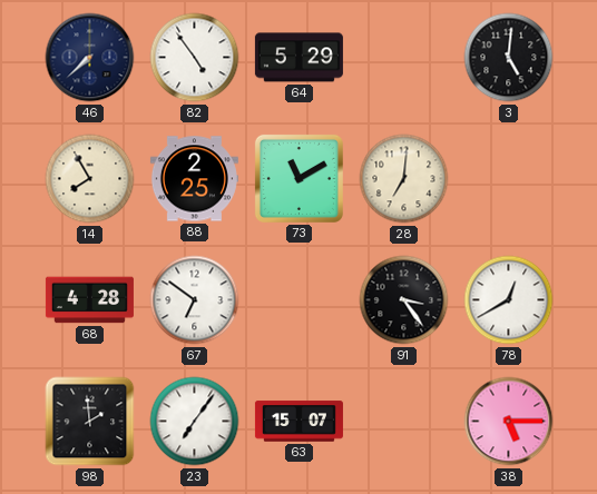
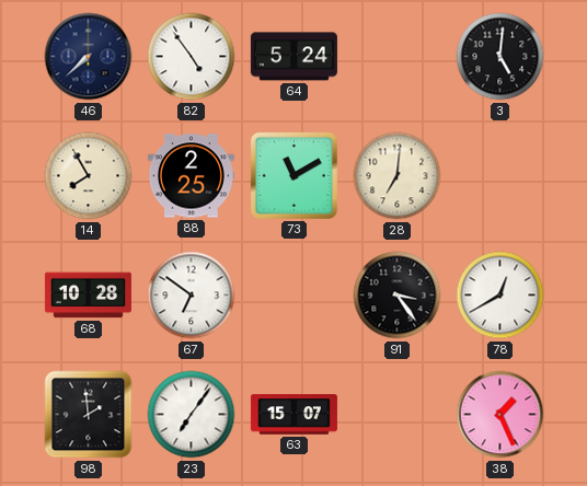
64: 5:29 -> 5:24 (293, 57)
68: 4:28 -> 10:28 (88, 296)
38: 5:15 -> 1:26 (500, 415)
